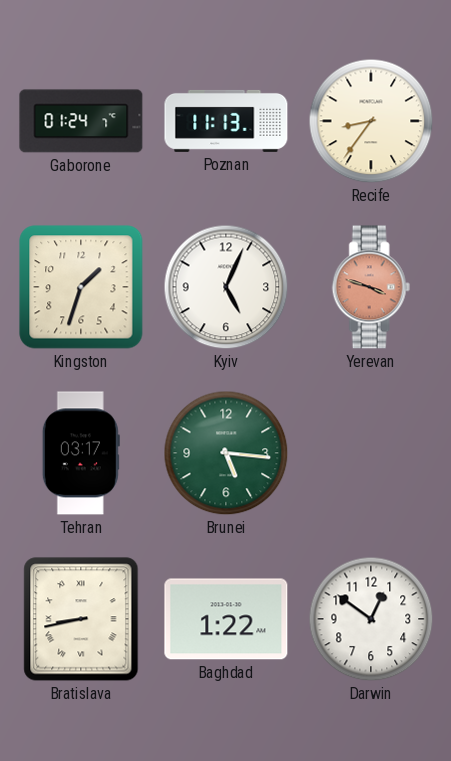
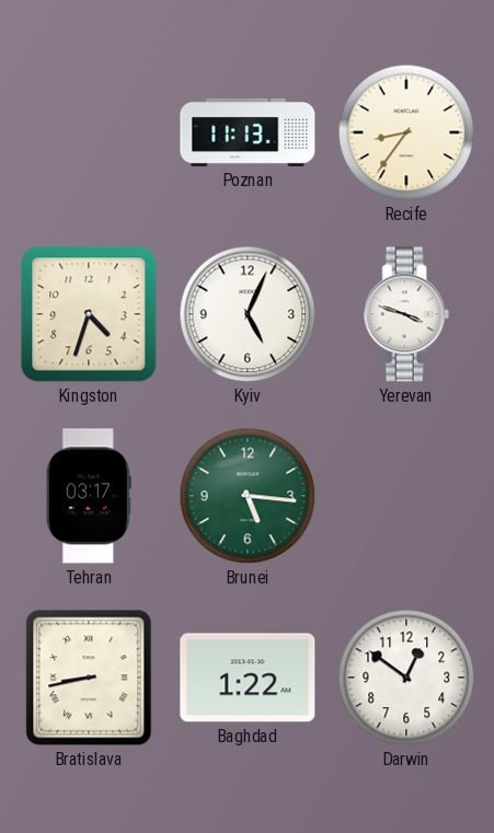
Gaborone: 01:24 -> none (81, 121)
Kingston: 1:33 -> 4:33 (89, 314)
Yerevan dial: salmon -> white (406, 314)
